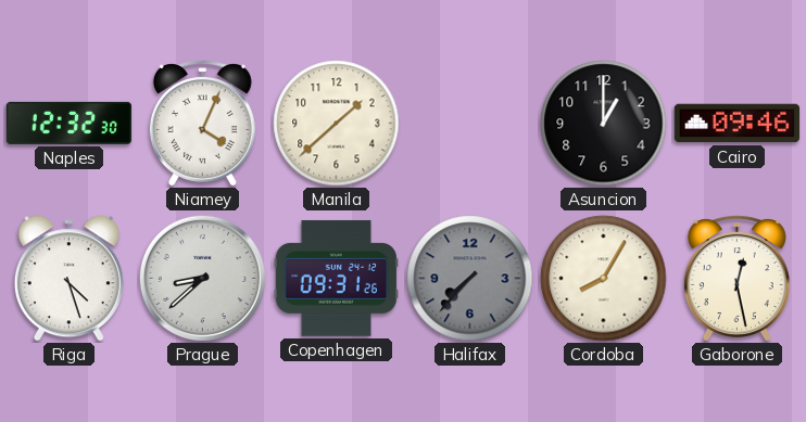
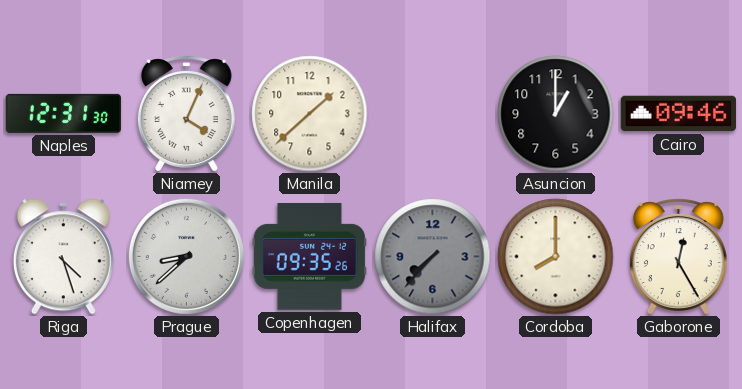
Naples: 12:32 -> 12:31 (64, 113)
Copenhagen: 09:31 -> 09:35 (309, 256)
Cordoba: 8:05 -> 8:00 (556, 257)
Gaborone: 12:28 -> 12:25 (678, 257)
